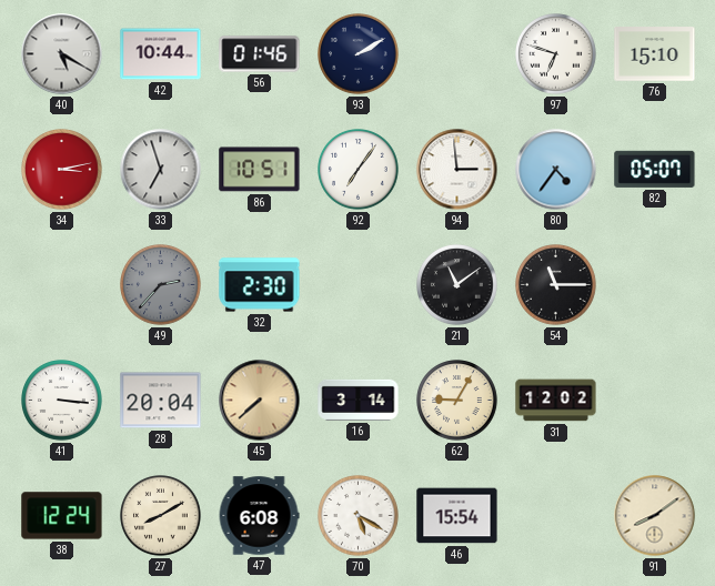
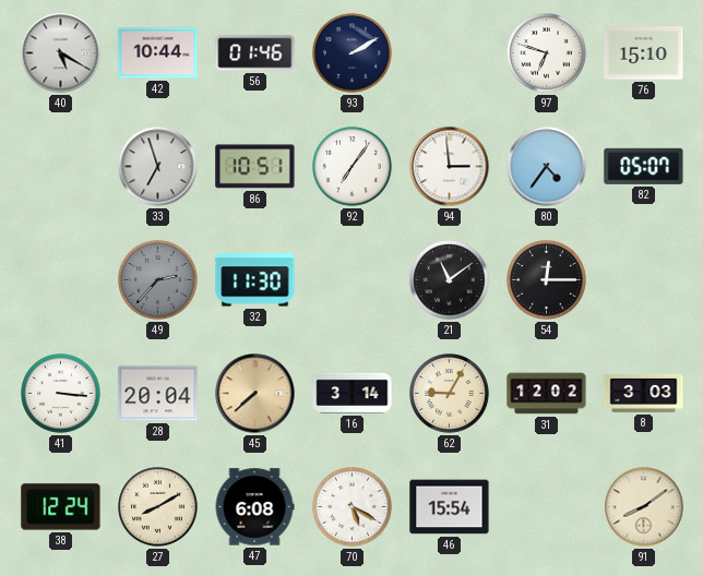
34: 3:13 -> none (62, 170)
32: 2:30 -> 11:30 (255, 280)
54: 11:15 -> 12:15 (547, 280)
8: none -> 3:03 (644, 393)
